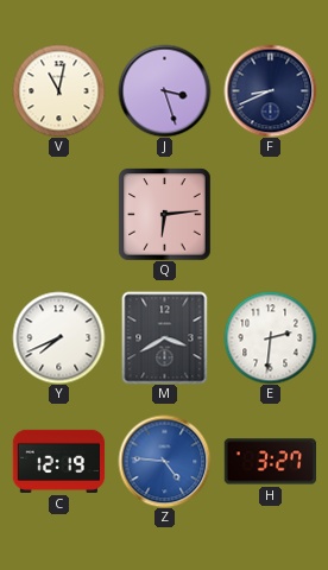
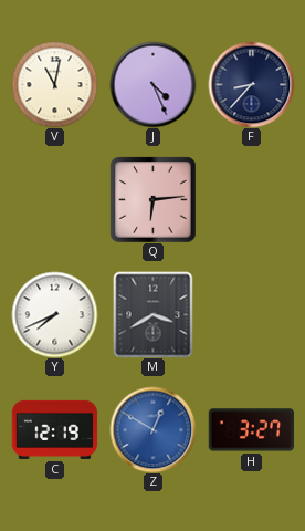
J: 3:27 -> 4:26 (152, 84)
F: 8:41 -> 8:37 (251, 84)
E: 2:31 -> none (270, 337)
Z: 4:46 -> 12:50 (152, 429)
